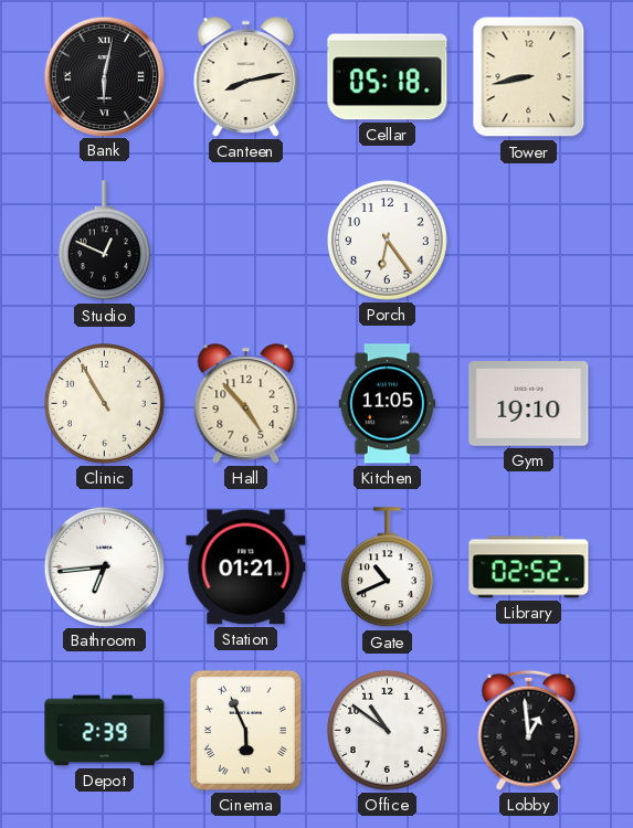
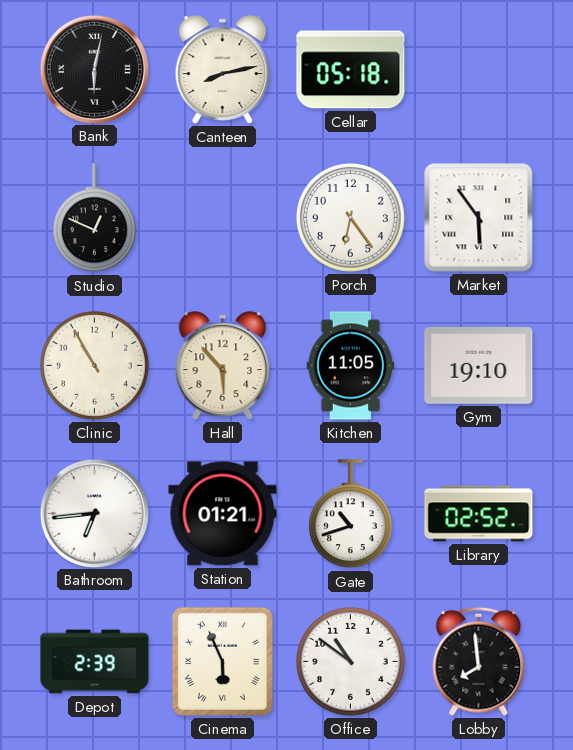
Tower: 8:43 -> none (529, 77)
Market: none -> 5:54 (479, 218)
Hall: 4:53 -> 5:53 (223, 366)
Gate: 10:41 -> 10:42 (350, 514)
Lobby: 12:59 -> 7:59 (479, 661)
